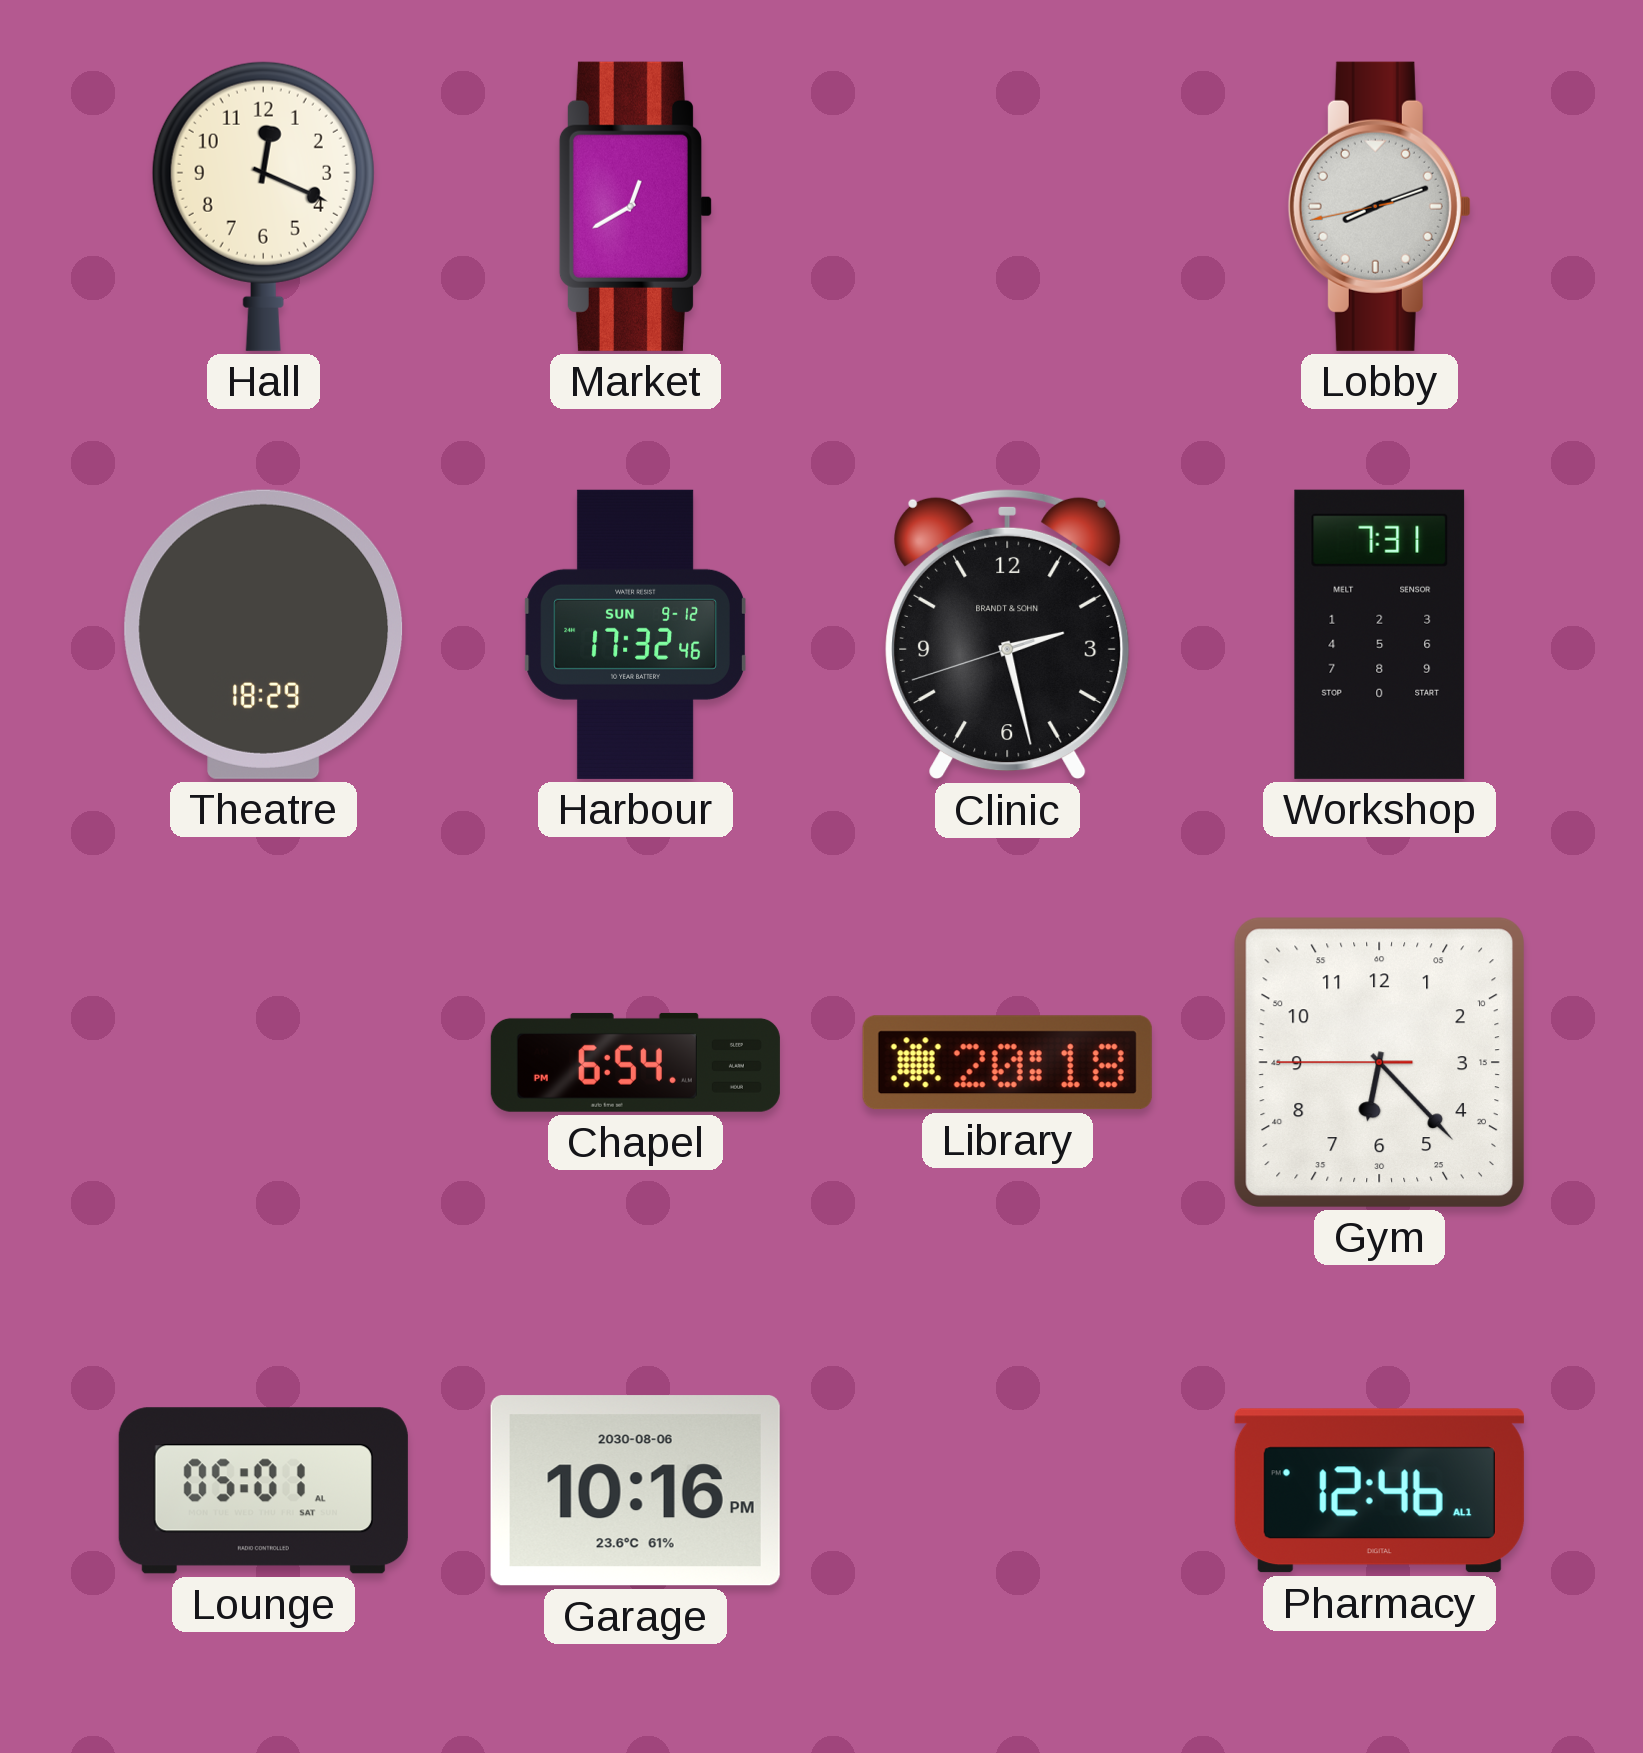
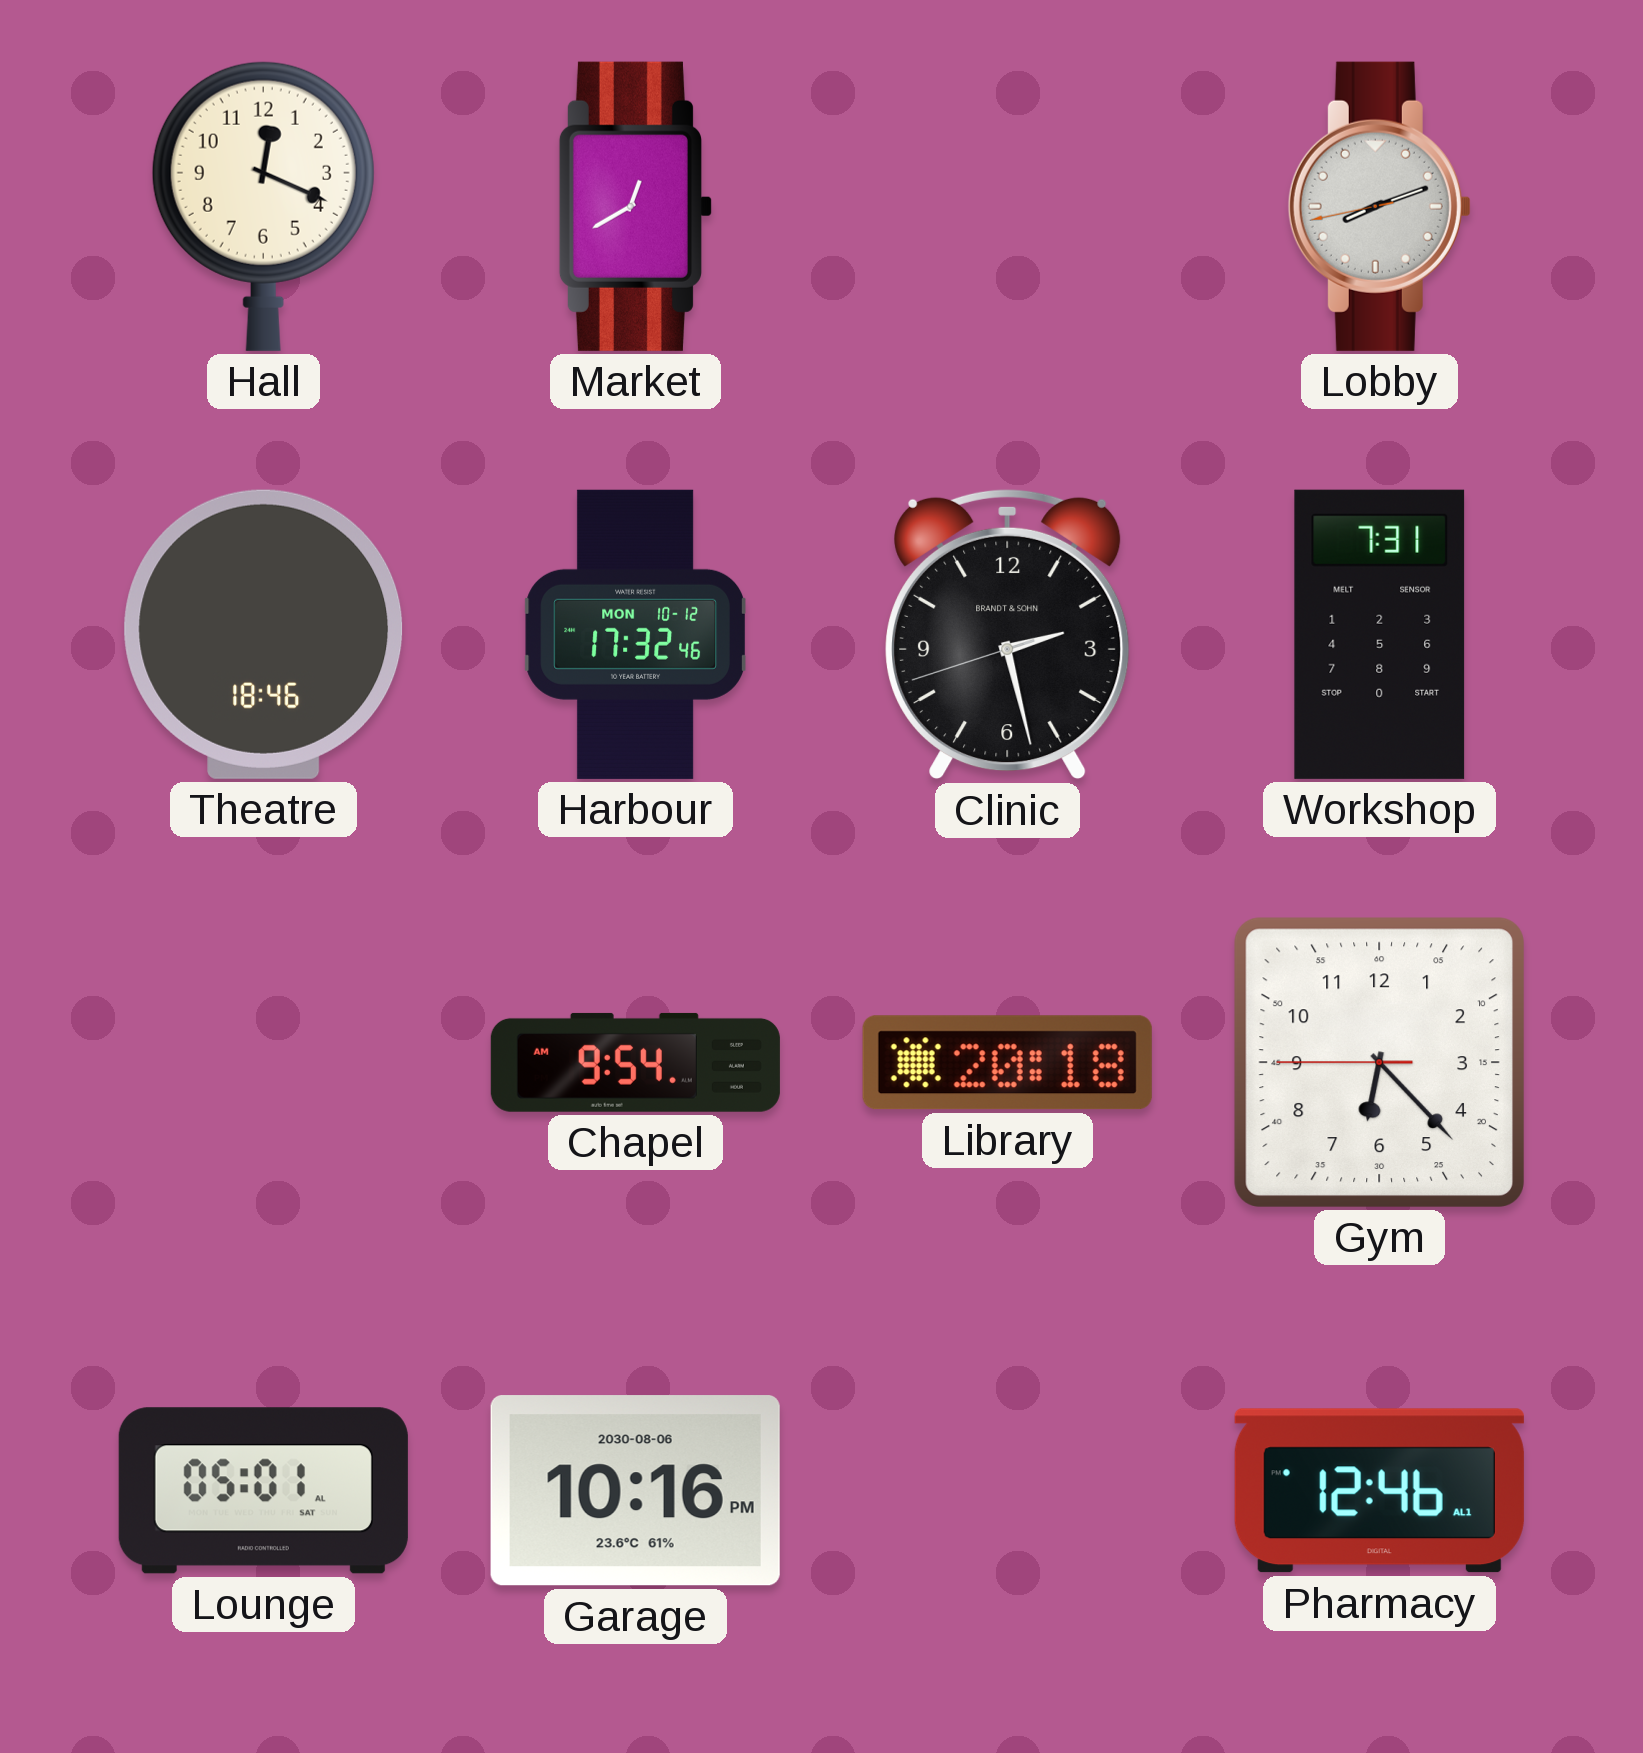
Theatre: 18:29 -> 18:46 (264, 634)
Harbour date: SUN 9-12 -> MON 10-12 (635, 634)
Chapel: 6:54 -> 9:54 (635, 1062)
